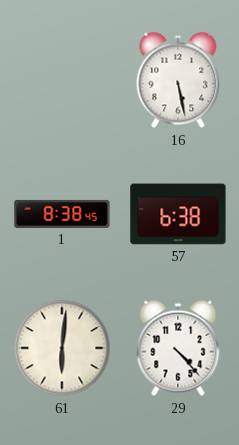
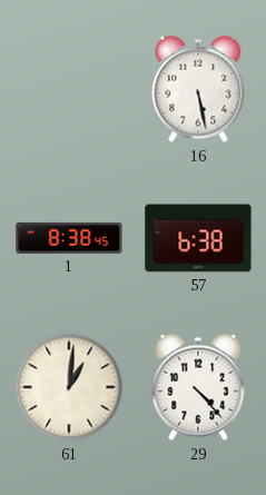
61: 6:01 -> 1:01 (69, 387)
